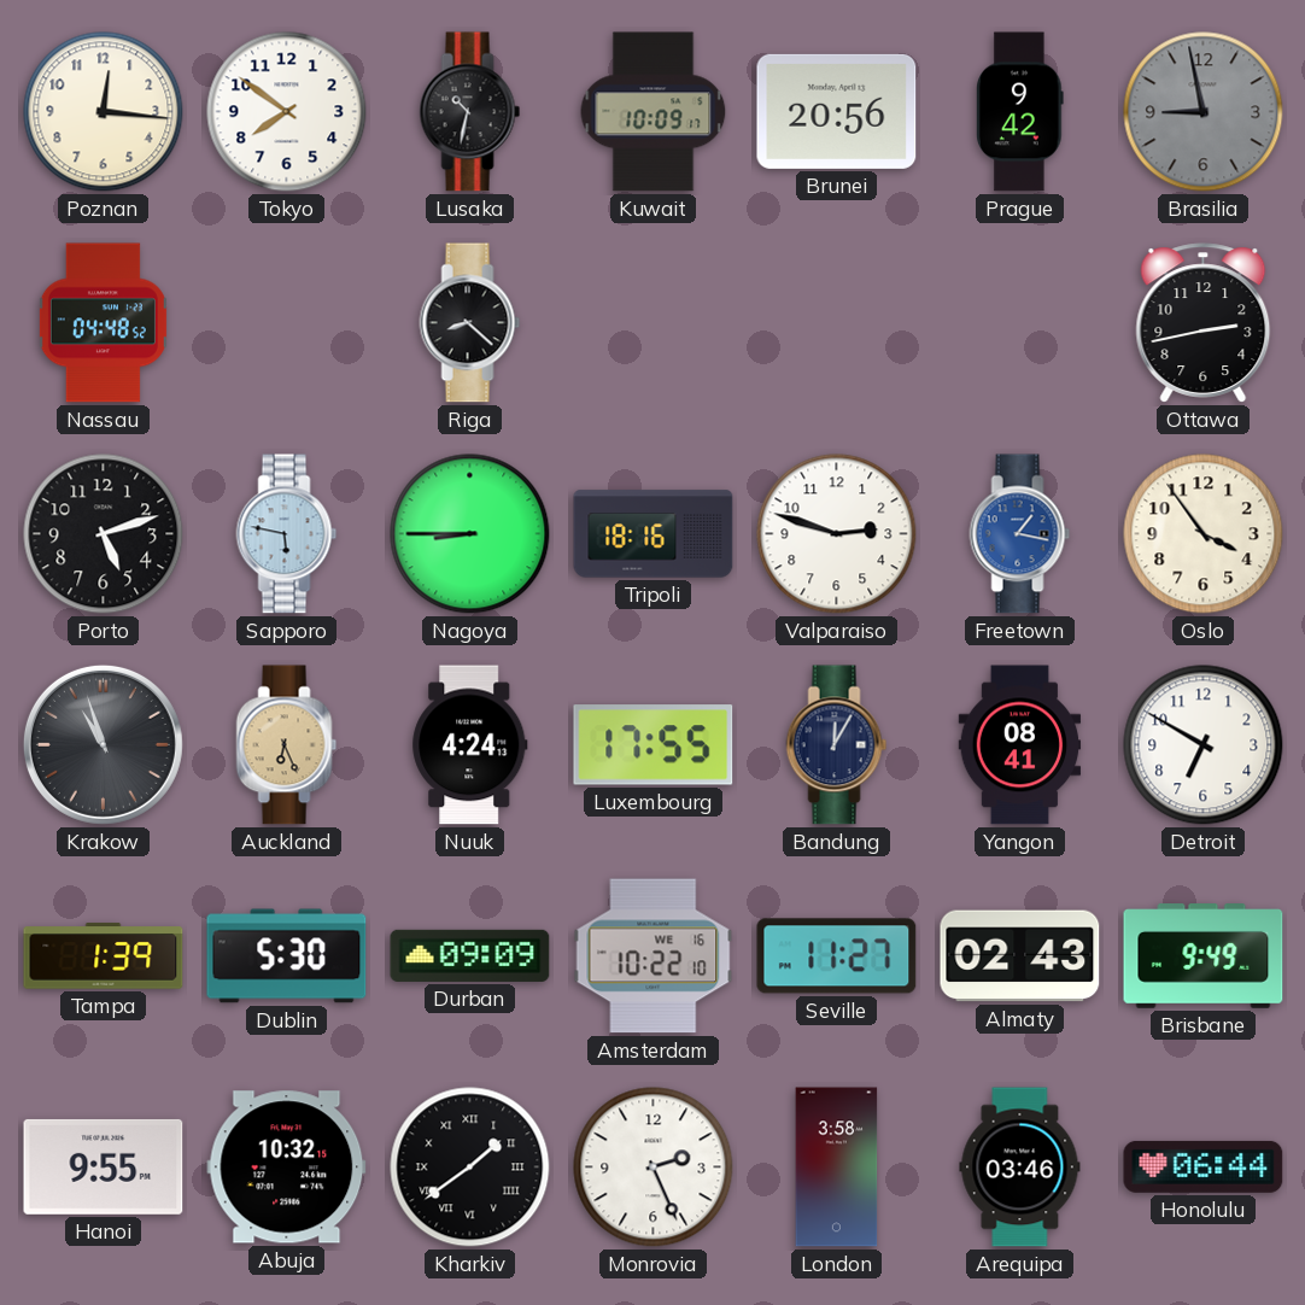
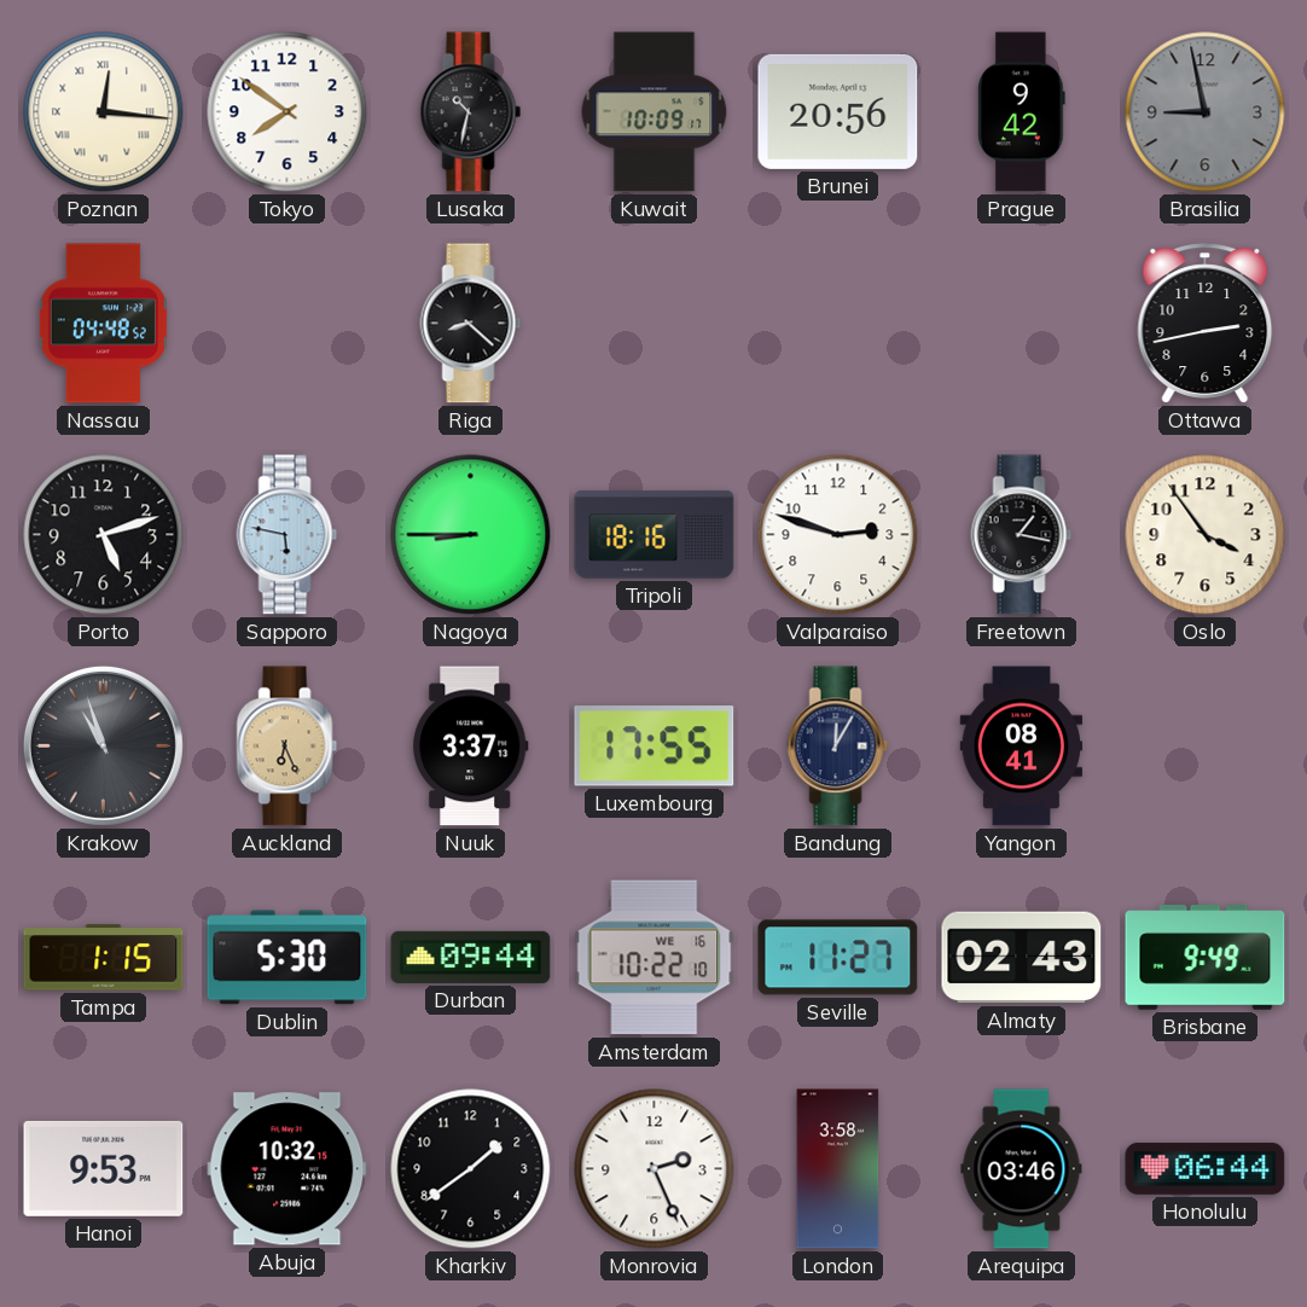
Poznan numerals: Arabic -> Roman (104, 112)
Freetown dial: blue -> black (1022, 535)
Nuuk: 4:24 -> 3:37 (471, 747)
Detroit: 6:50 -> none (1204, 745)
Tampa: 1:39 -> 1:15 (104, 958)
Durban: 09:09 -> 09:44 (471, 957)
Hanoi: 9:55 -> 9:53 (104, 1168)
Kharkiv numerals: Roman -> Arabic (471, 1169)
